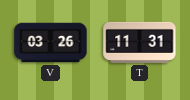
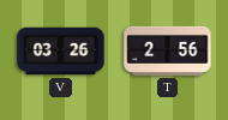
T: 11:31 -> 2:56 (168, 50)
